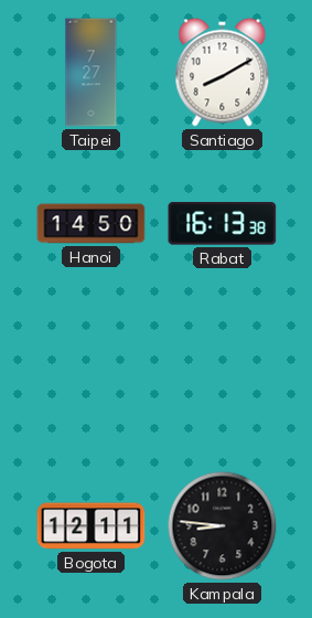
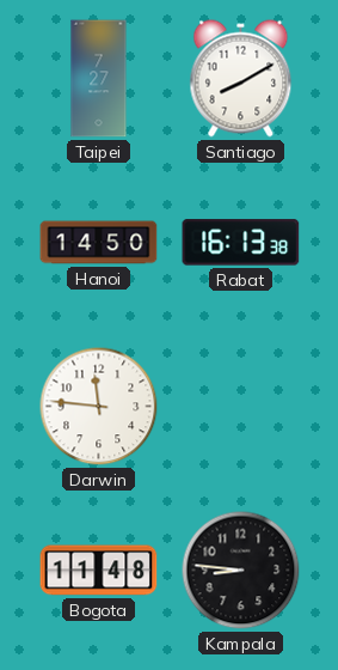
Darwin: none -> 11:46 (99, 407)
Bogota: 12:11 -> 11:48 (99, 571)
